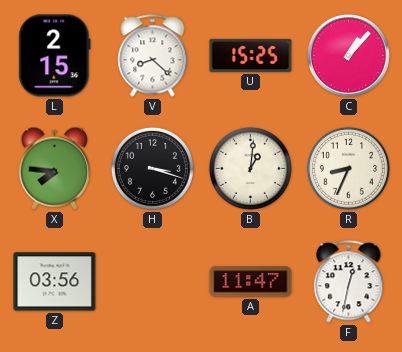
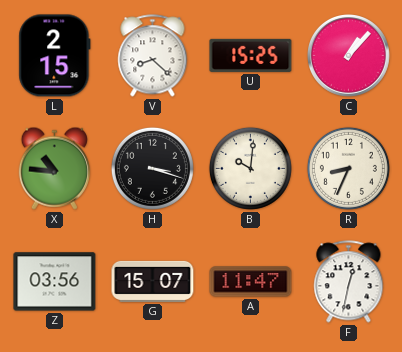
X: 7:46 -> 10:46 (54, 168)
B: 1:01 -> 10:01 (250, 168)
G: none -> 15:07 (153, 281)
